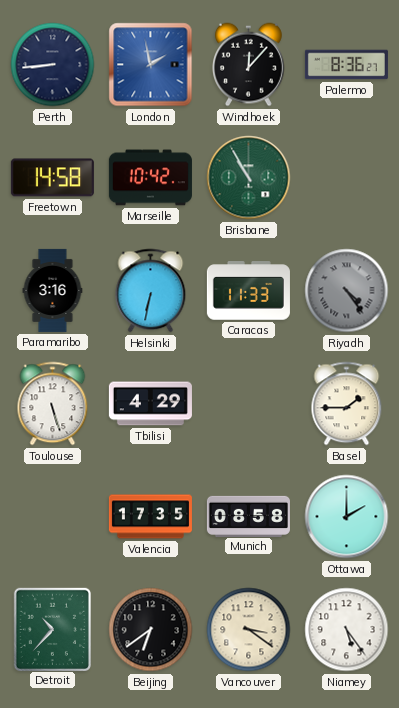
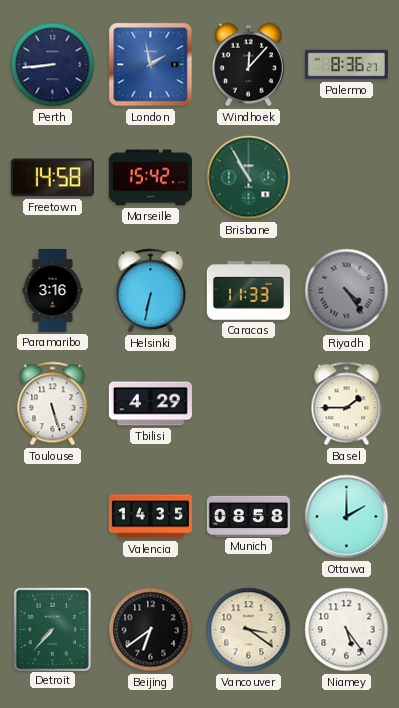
Marseille: 10:42 -> 15:42 (150, 178)
Valencia: 17:35 -> 14:35 (150, 517)
Detroit: 10:37 -> 7:37 (52, 629)
